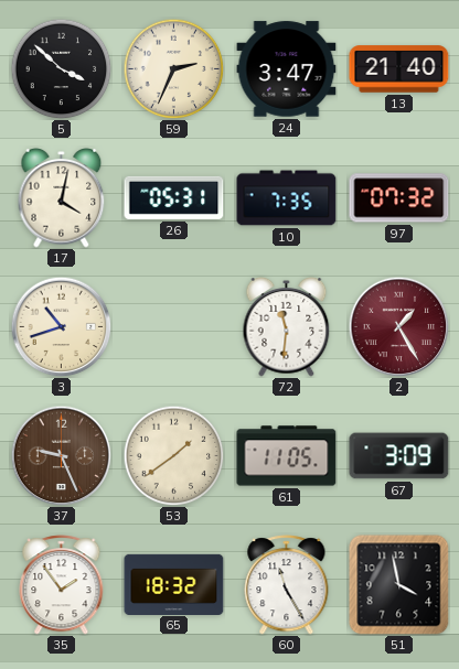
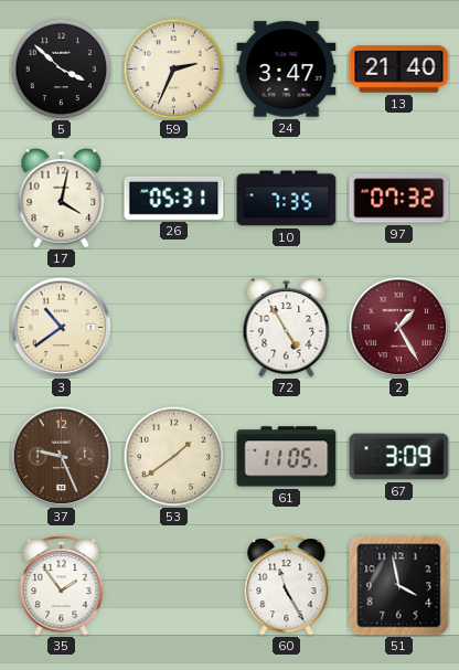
3: 10:42 -> 10:39 (61, 327)
72: 11:31 -> 4:55 (287, 328)
65: 18:32 -> none (174, 584)
